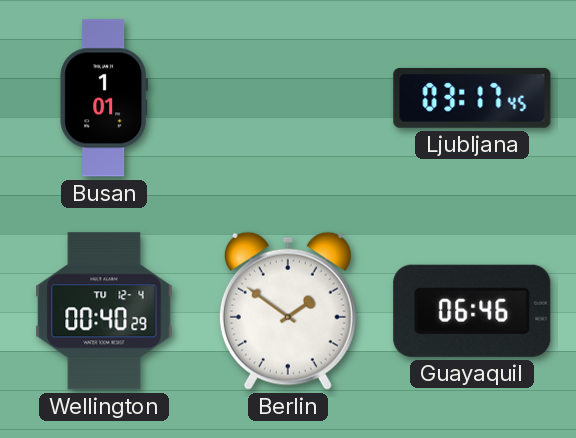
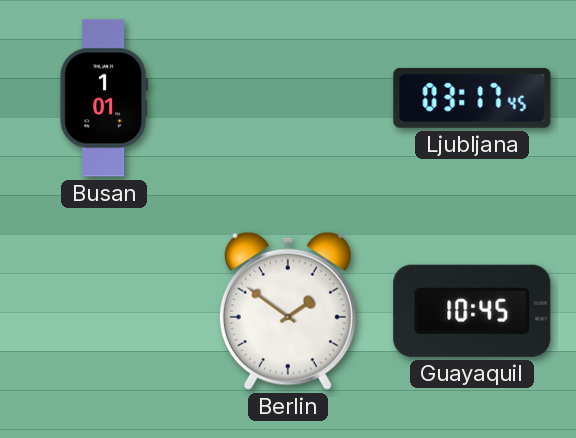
Wellington: 00:40 -> none (104, 311)
Guayaquil: 06:46 -> 10:45 (472, 311)
